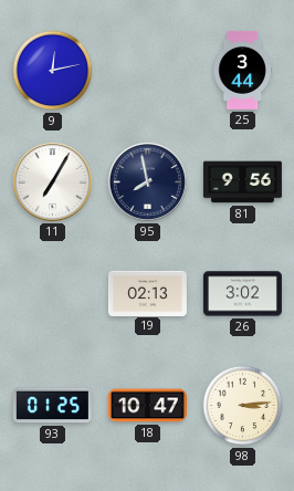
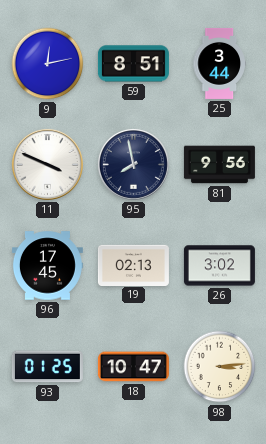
59: none -> 8:51 (133, 64)
11: 7:05 -> 3:49 (47, 164)
96: none -> 17:45 (47, 266)
